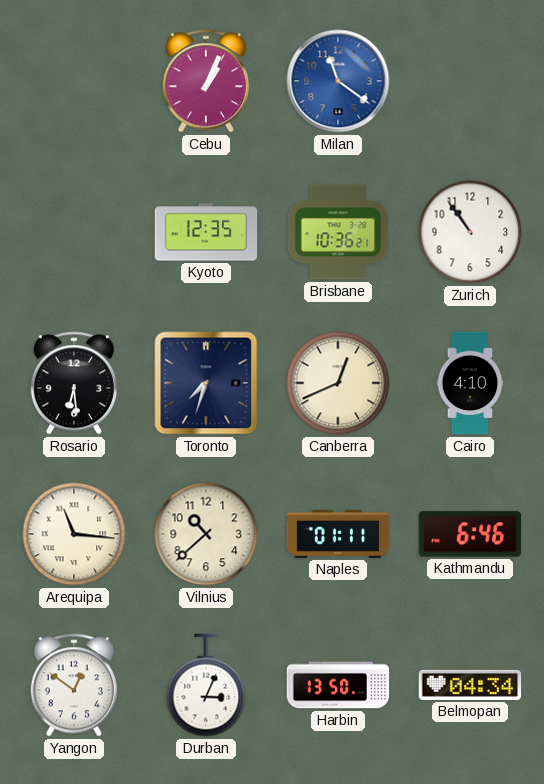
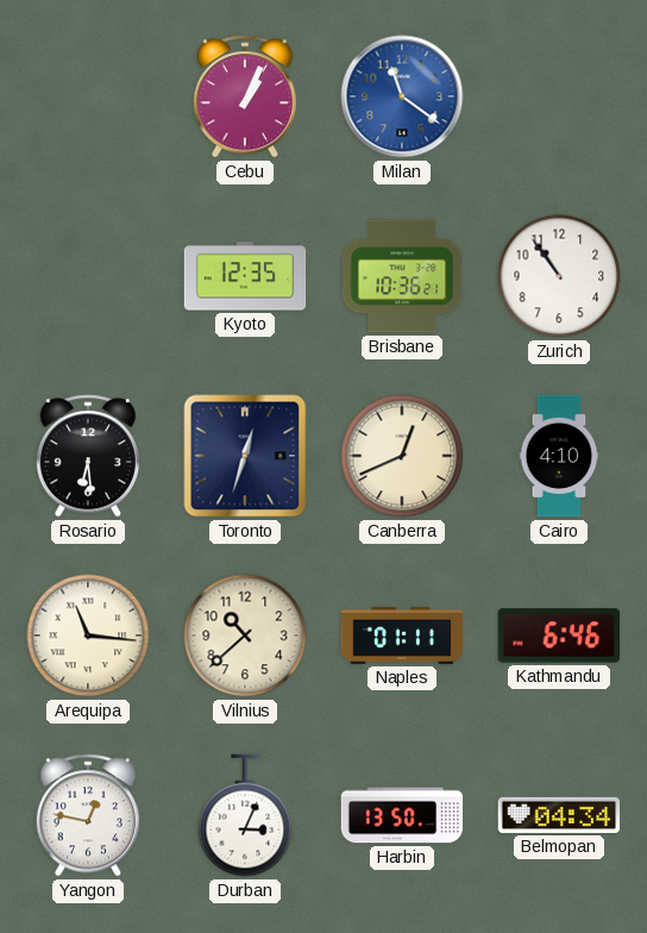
Toronto: 7:33 -> 12:33 (245, 456)
Yangon: 12:51 -> 12:47 (88, 815)
